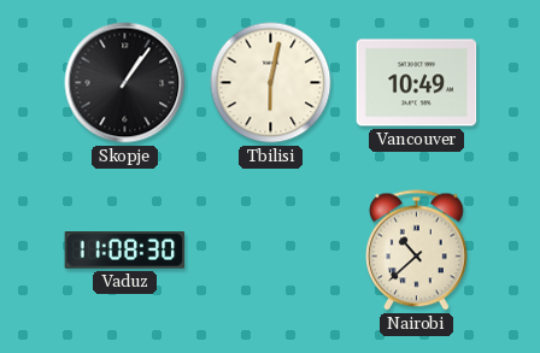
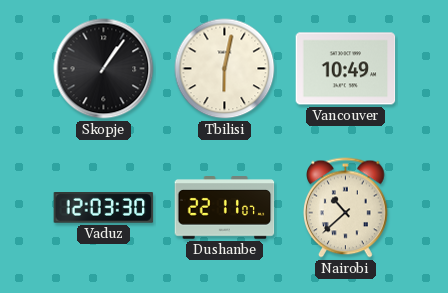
Vaduz: 11:08 -> 12:03 (104, 208)
Dushanbe: none -> 22:11 (225, 208)
